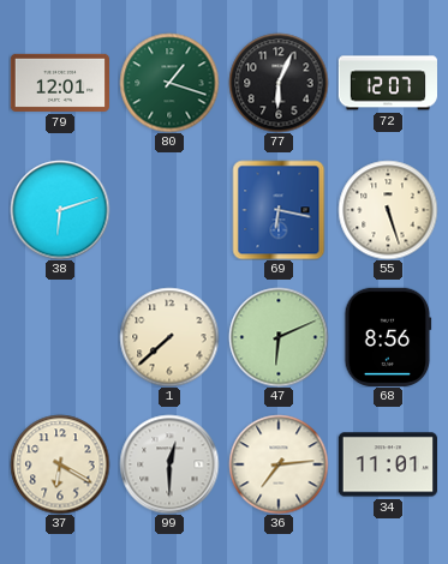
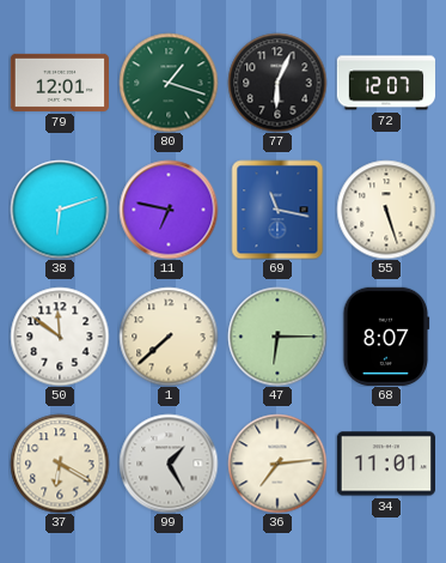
11: none -> 6:47 (169, 210)
69: 6:17 -> 11:17 (277, 210)
50: none -> 11:51 (60, 337)
47: 6:11 -> 6:15 (277, 337)
68: 8:56 -> 8:07 (386, 335)
99: 12:30 -> 1:25 (169, 464)
